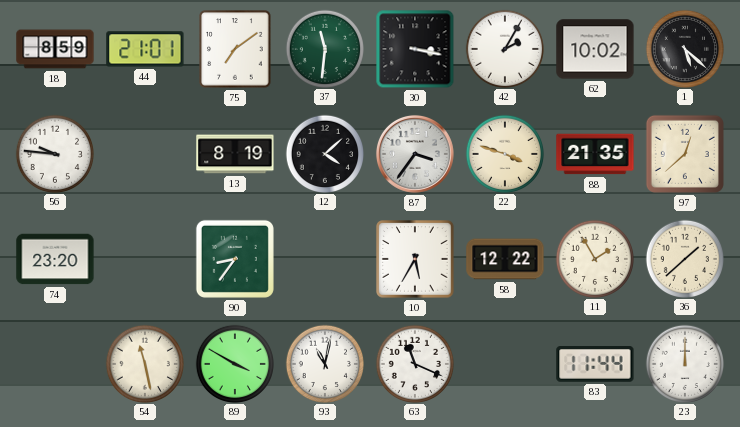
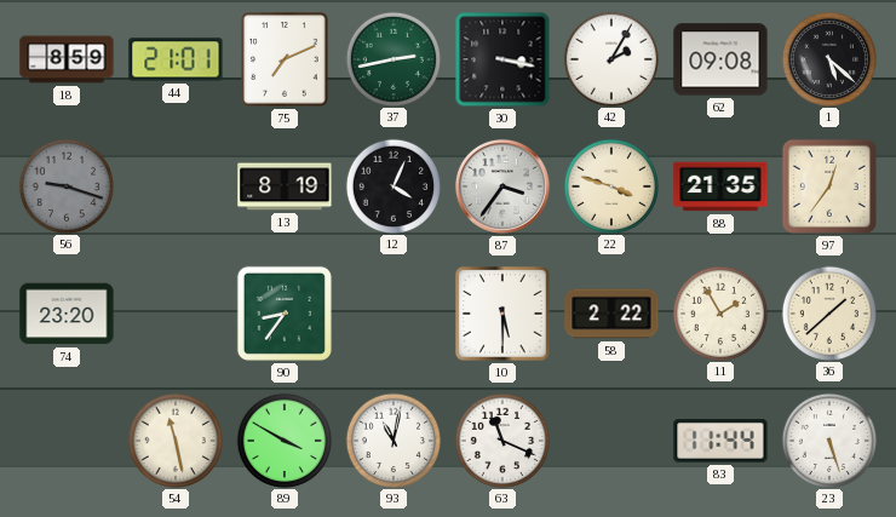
75: 7:09 -> 7:11 (285, 59)
37: 11:31 -> 2:43 (392, 58)
62: 10:02 -> 09:08 (720, 59)
56: 9:46 -> 9:18 (65, 185)
56 dial: white -> grey (65, 185)
12: 4:08 -> 4:04 (392, 185)
97: 12:38 -> 12:36 (829, 186)
10: 5:35 -> 5:30 (502, 314)
58: 12:22 -> 2:22 (611, 314)
23: 12:00 -> 5:27 (828, 440)
